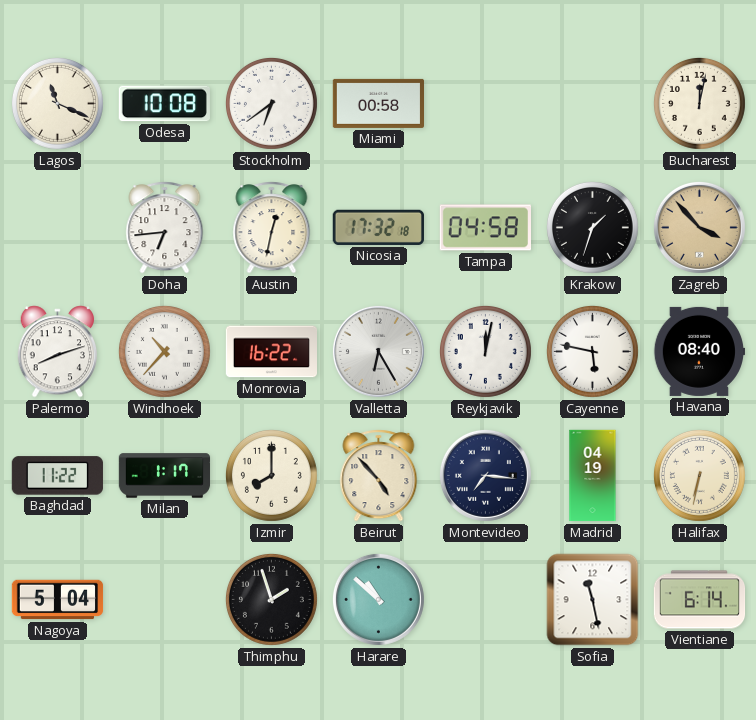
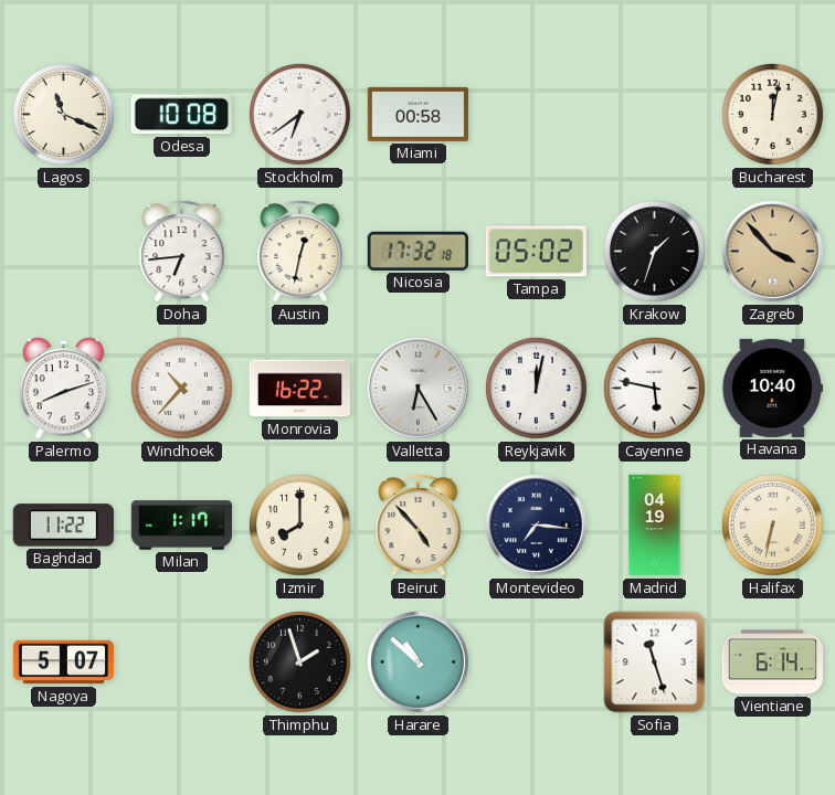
Tampa: 04:58 -> 05:02 (536, 252)
Havana: 08:40 -> 10:40 (772, 388)
Nagoya: 5:04 -> 5:07 (64, 662)
Sofia: 11:28 -> 11:27 (655, 662)
